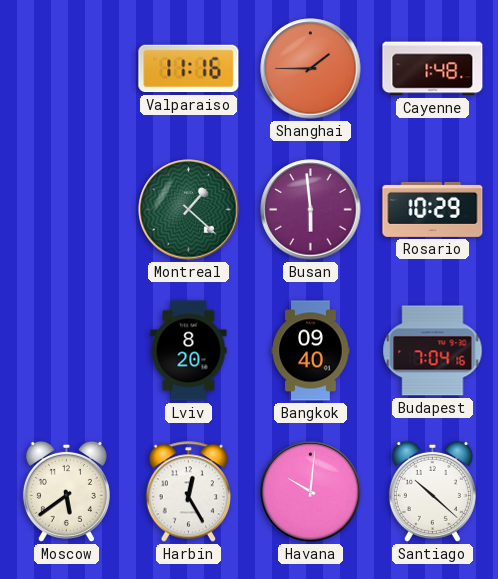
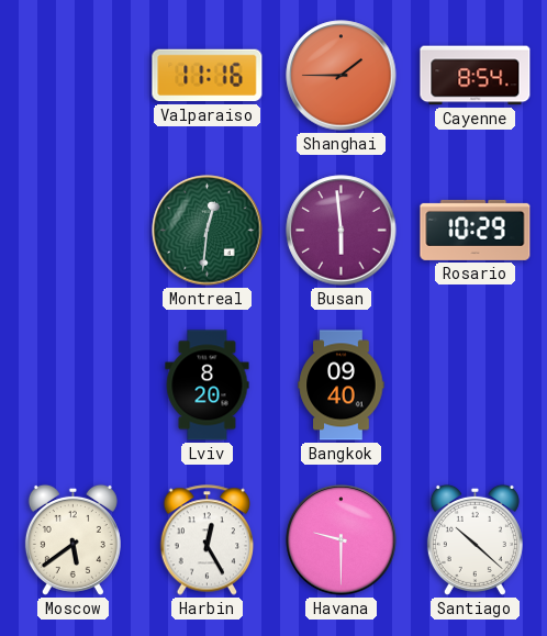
Cayenne: 1:48 -> 8:54 (476, 76)
Montreal: 1:22 -> 12:31 (208, 231)
Budapest: 7:04 -> none (433, 351)
Havana: 10:01 -> 9:30 (342, 540)
